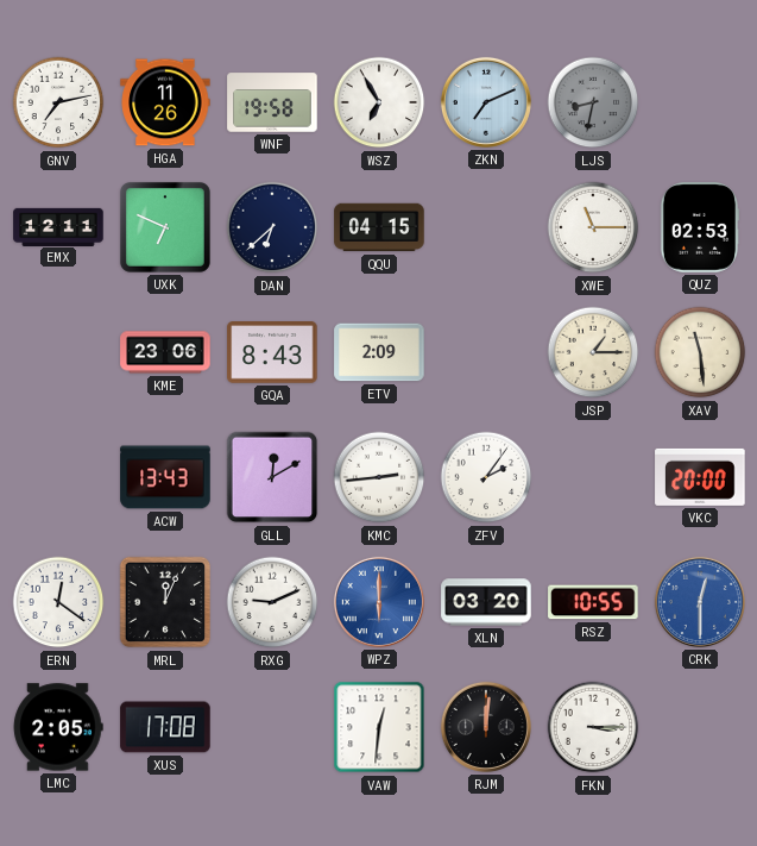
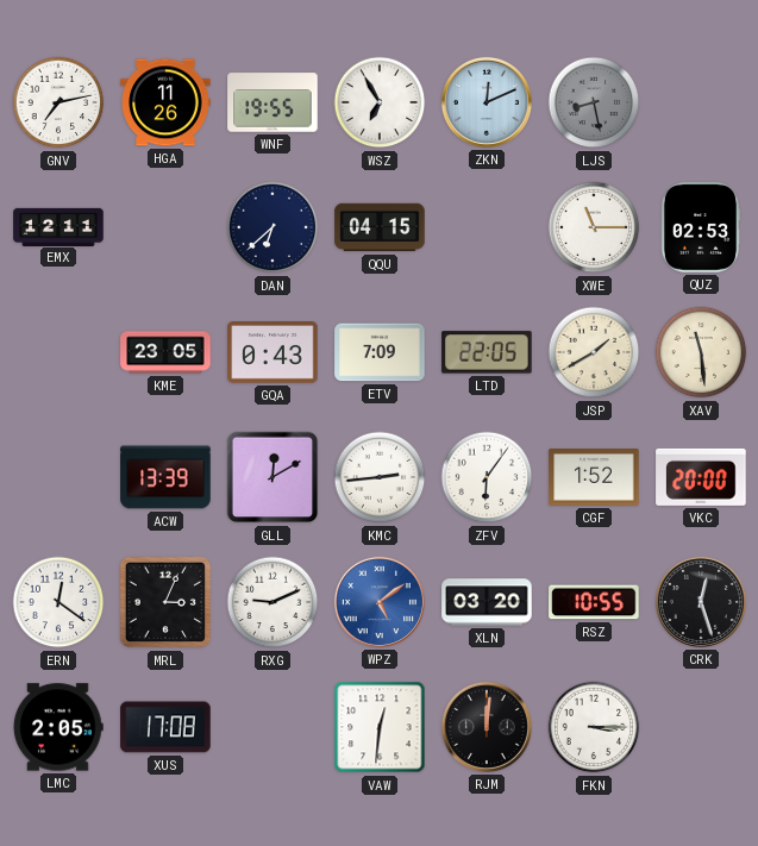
WNF: 19:58 -> 19:55 (272, 102)
ZKN: 7:11 -> 12:11 (487, 102)
LJS: 8:32 -> 8:28 (594, 102)
UXK: 6:49 -> none (165, 227)
KME: 23:06 -> 23:05 (165, 352)
GQA: 8:43 -> 0:43 (272, 353)
ETV: 2:09 -> 7:09 (380, 352)
LTD: none -> 22:05 (487, 352)
JSP: 1:15 -> 1:40 (594, 352)
ACW: 13:43 -> 13:39 (165, 477)
ZFV: 2:06 -> 6:06 (487, 477)
CGF: none -> 1:52 (594, 478)
MRL: 12:04 -> 3:04 (165, 602)
WPZ: 6:00 -> 5:09 (380, 602)
CRK: 12:30 -> 12:27 (701, 602)
CRK dial: blue -> black (701, 602)
